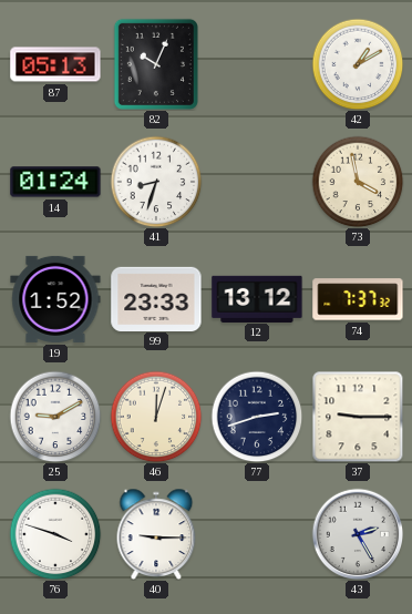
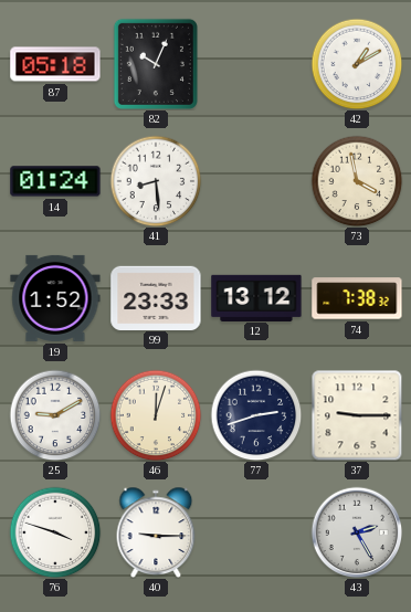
87: 05:13 -> 05:18 (55, 64)
41: 8:33 -> 8:29 (156, 181)
74: 7:37 -> 7:38 (357, 298)
